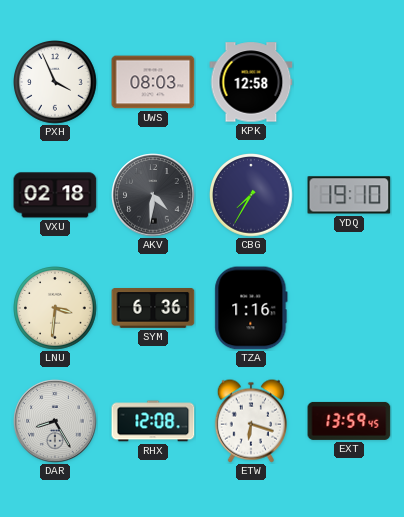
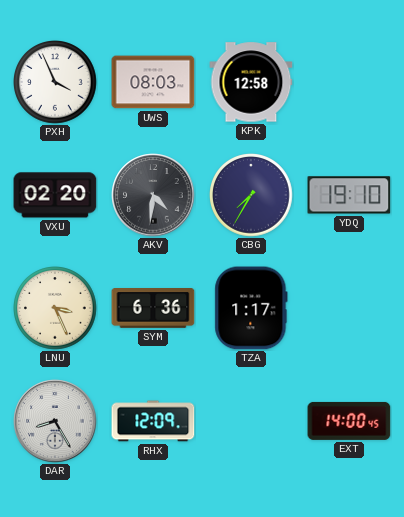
VXU: 02:18 -> 02:20 (55, 195)
LNU: 3:31 -> 3:26 (56, 309)
TZA: 1:16 -> 1:17 (251, 308)
RHX: 12:08 -> 12:09 (153, 421)
ETW: 6:18 -> none (251, 421)
EXT: 13:59 -> 14:00 (349, 421)
